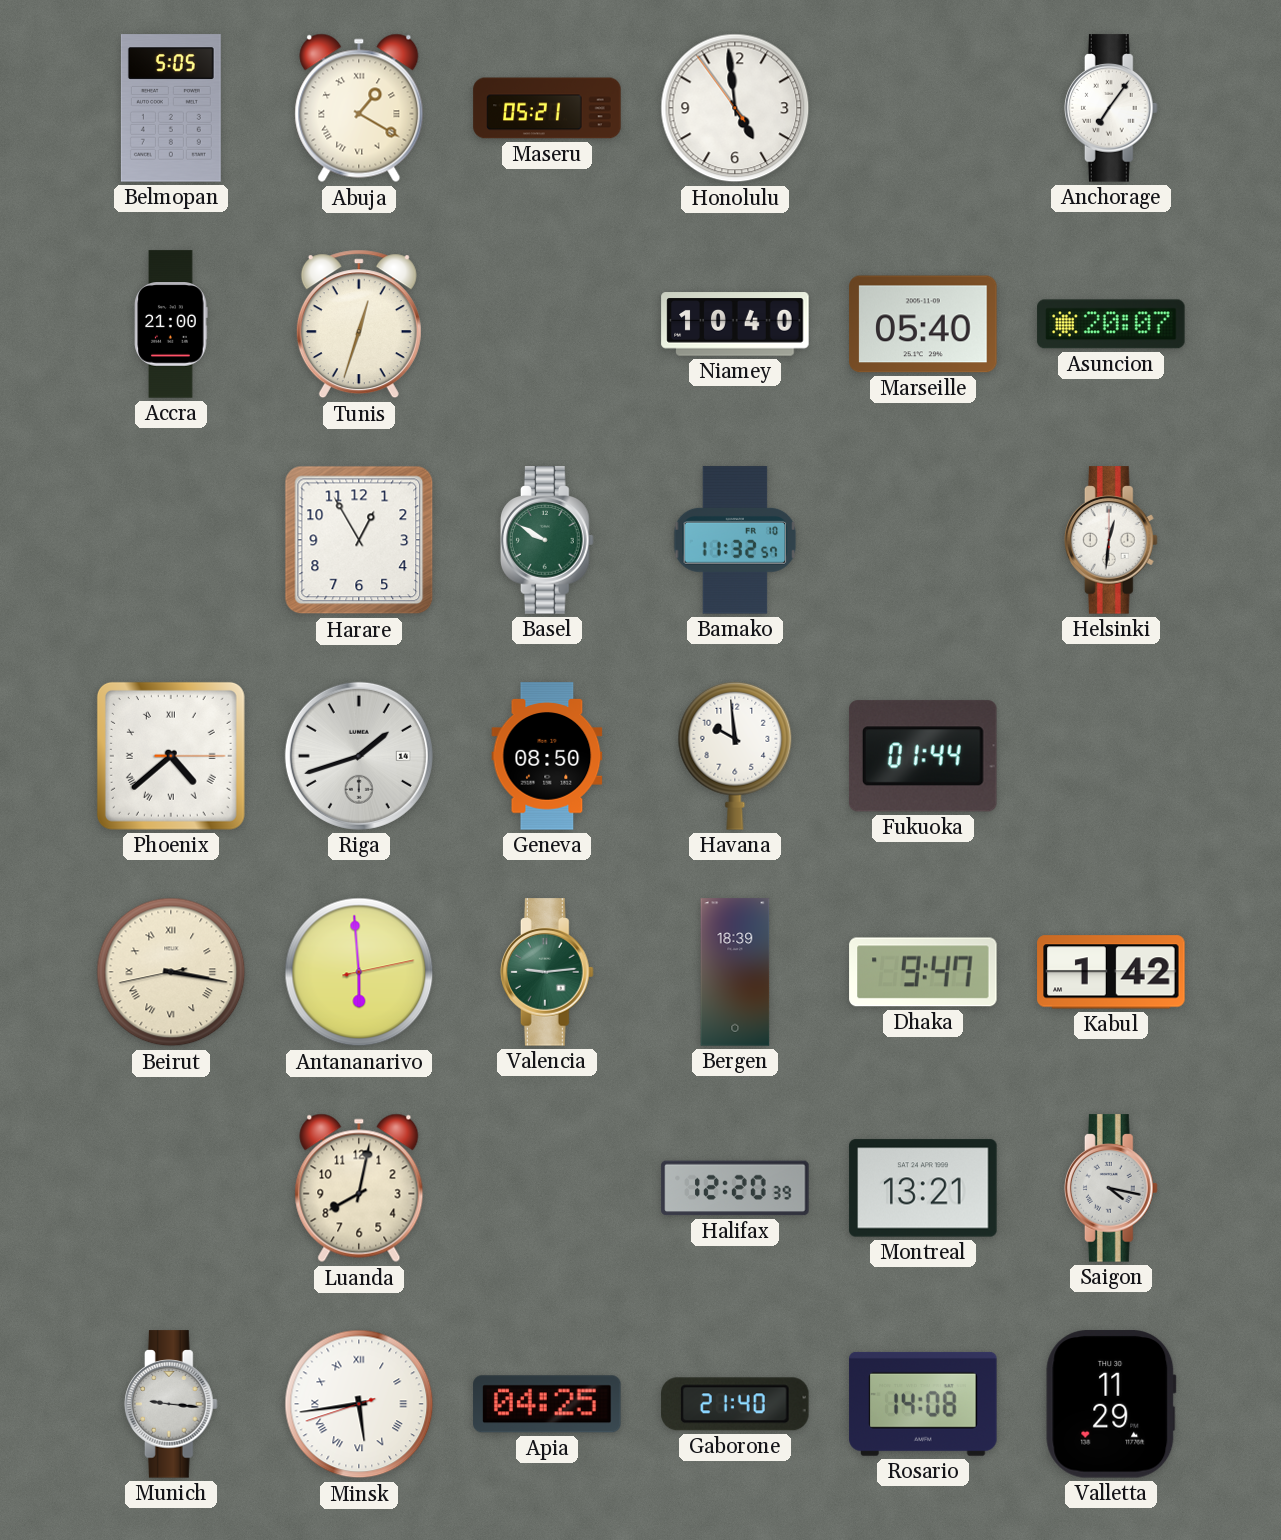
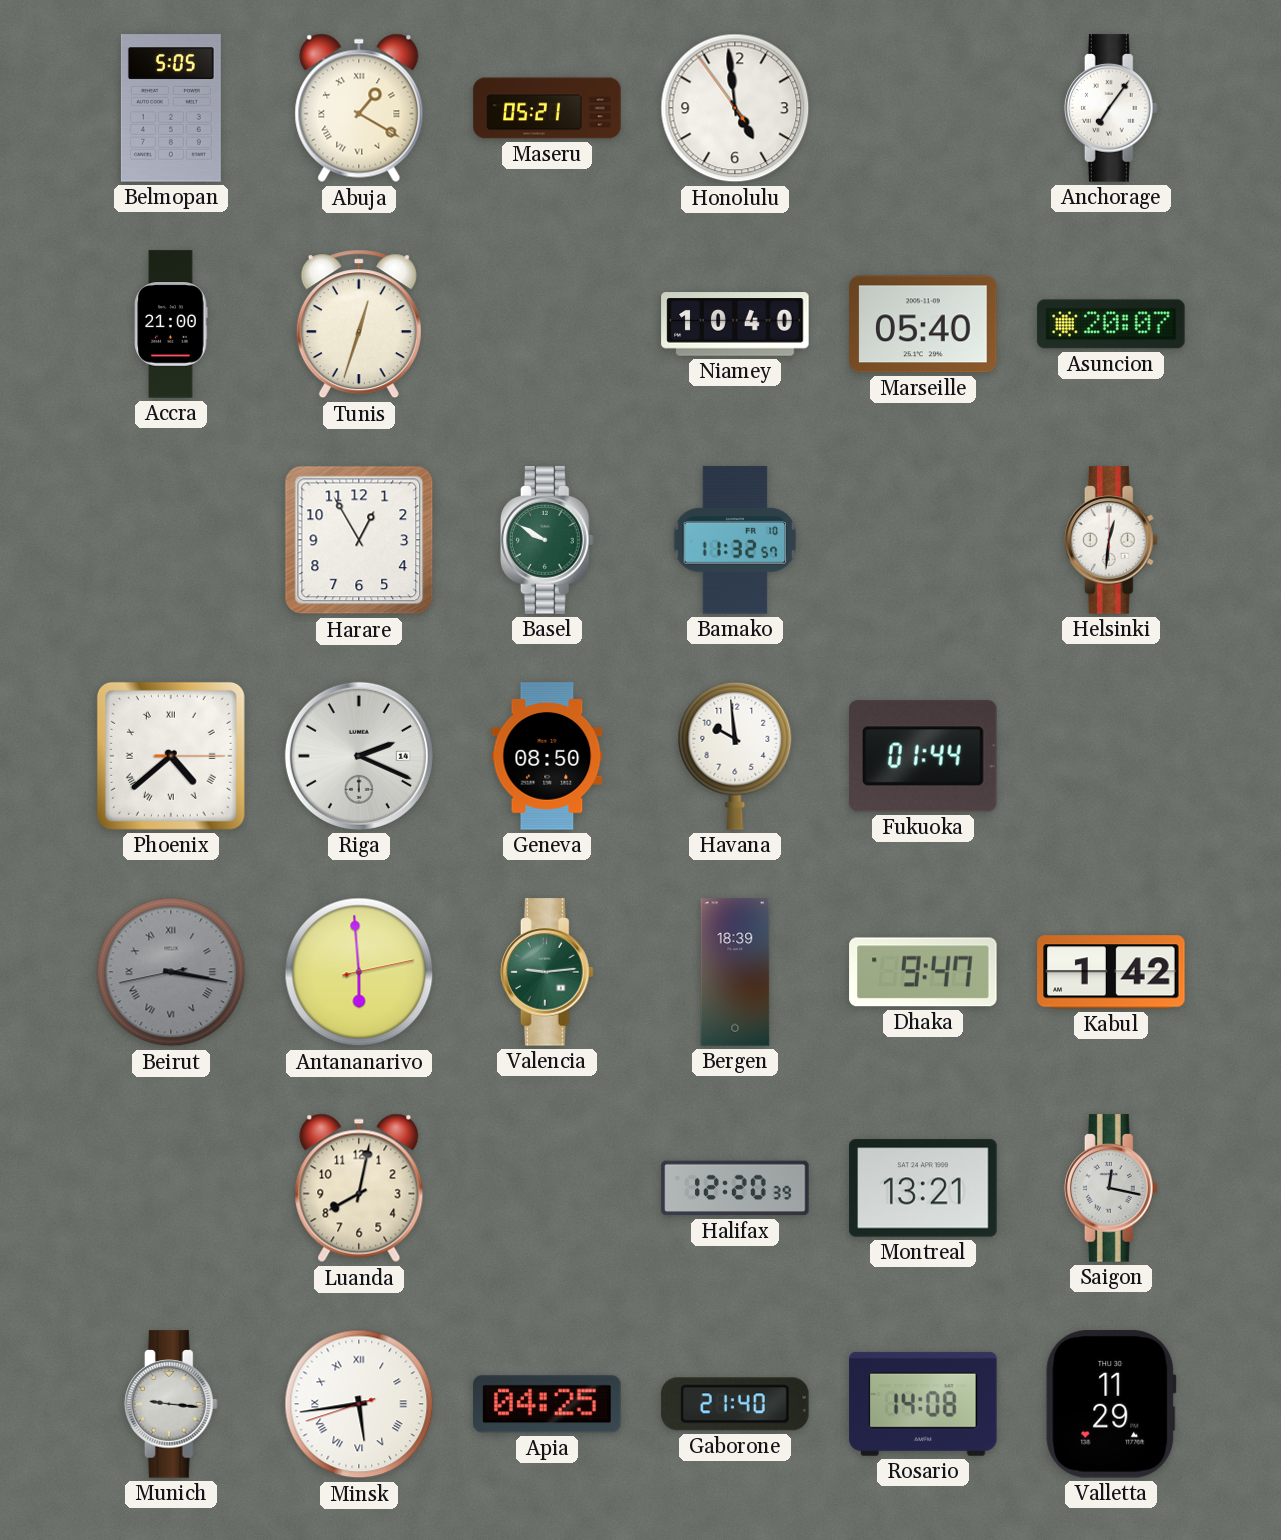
Riga: 1:42 -> 2:19 (359, 756)
Beirut dial: cream -> grey (171, 972)
Saigon: 4:17 -> 12:17 (1111, 1188)
